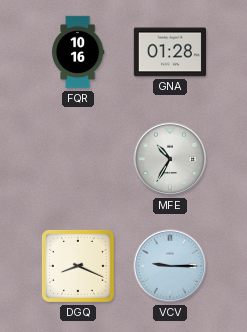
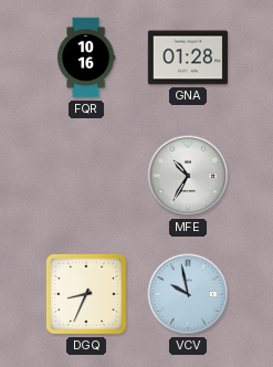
DGQ: 8:19 -> 8:34 (86, 294)
VCV: 9:15 -> 9:58 (188, 294)
